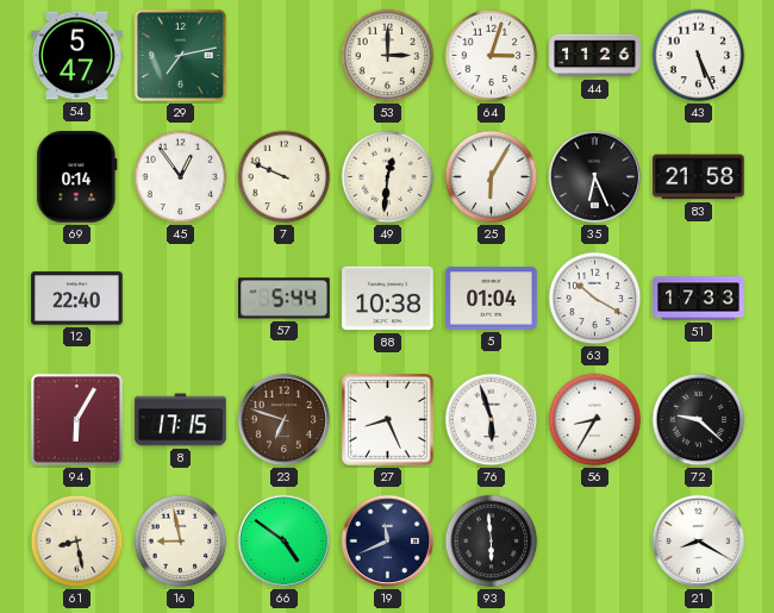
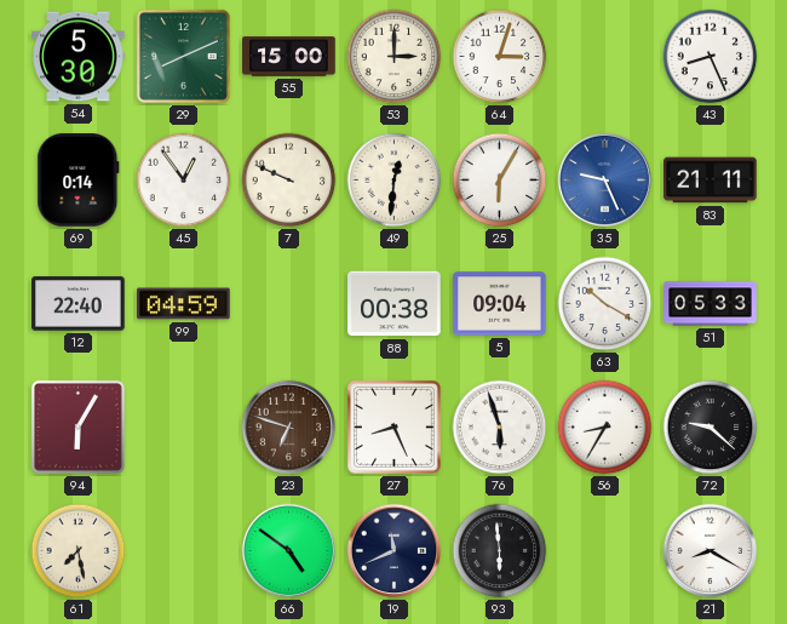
54: 5:47 -> 5:30 (79, 57)
29: 7:13 -> 8:11 (183, 56)
55: none -> 15:00 (289, 57)
44: 11:26 -> none (595, 56)
43: 5:26 -> 8:26 (711, 57)
35: 6:26 -> 9:26 (605, 181)
35 dial: black -> blue (605, 181)
83: 21:58 -> 21:11 (711, 181)
99: none -> 04:59 (184, 304)
57: 5:44 -> none (285, 299)
88: 10:38 -> 00:38 (395, 304)
5: 01:04 -> 09:04 (500, 304)
51: 17:33 -> 05:33 (711, 304)
8: 17:15 -> none (181, 420)
61: 8:28 -> 7:28 (79, 551)
16: 8:58 -> none (181, 542)
